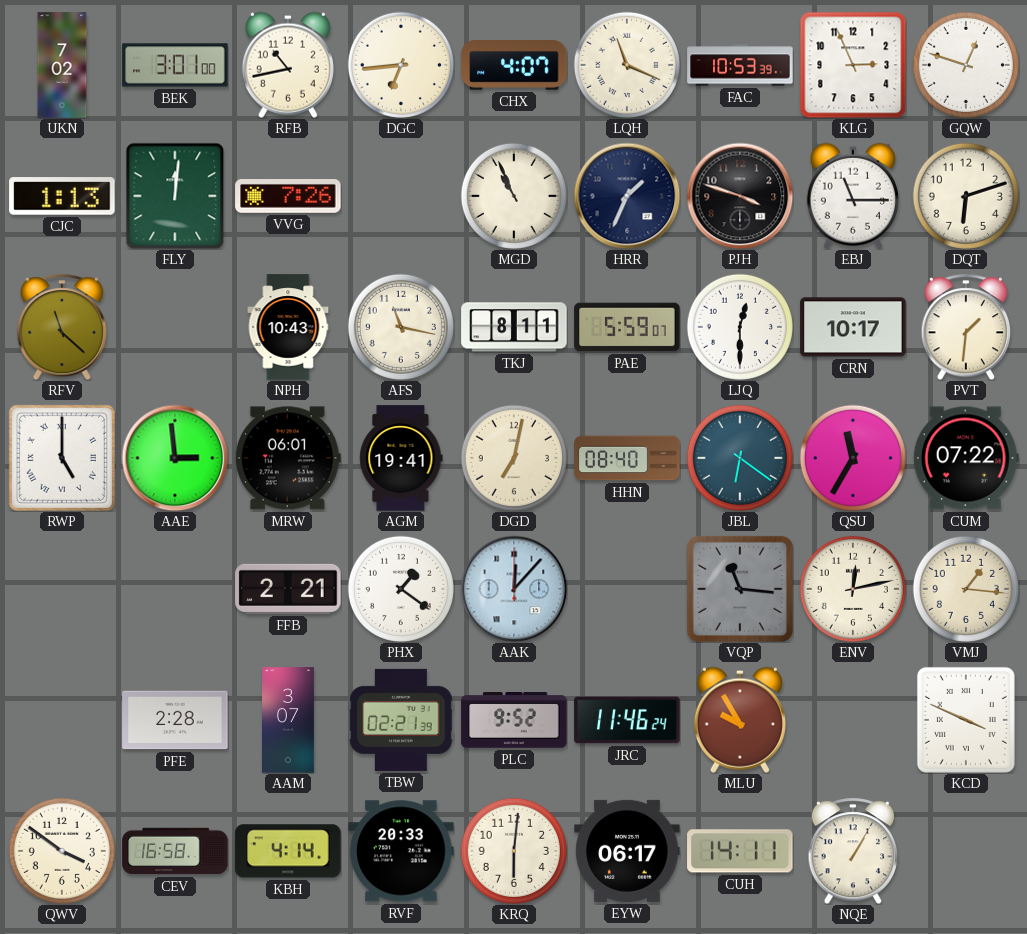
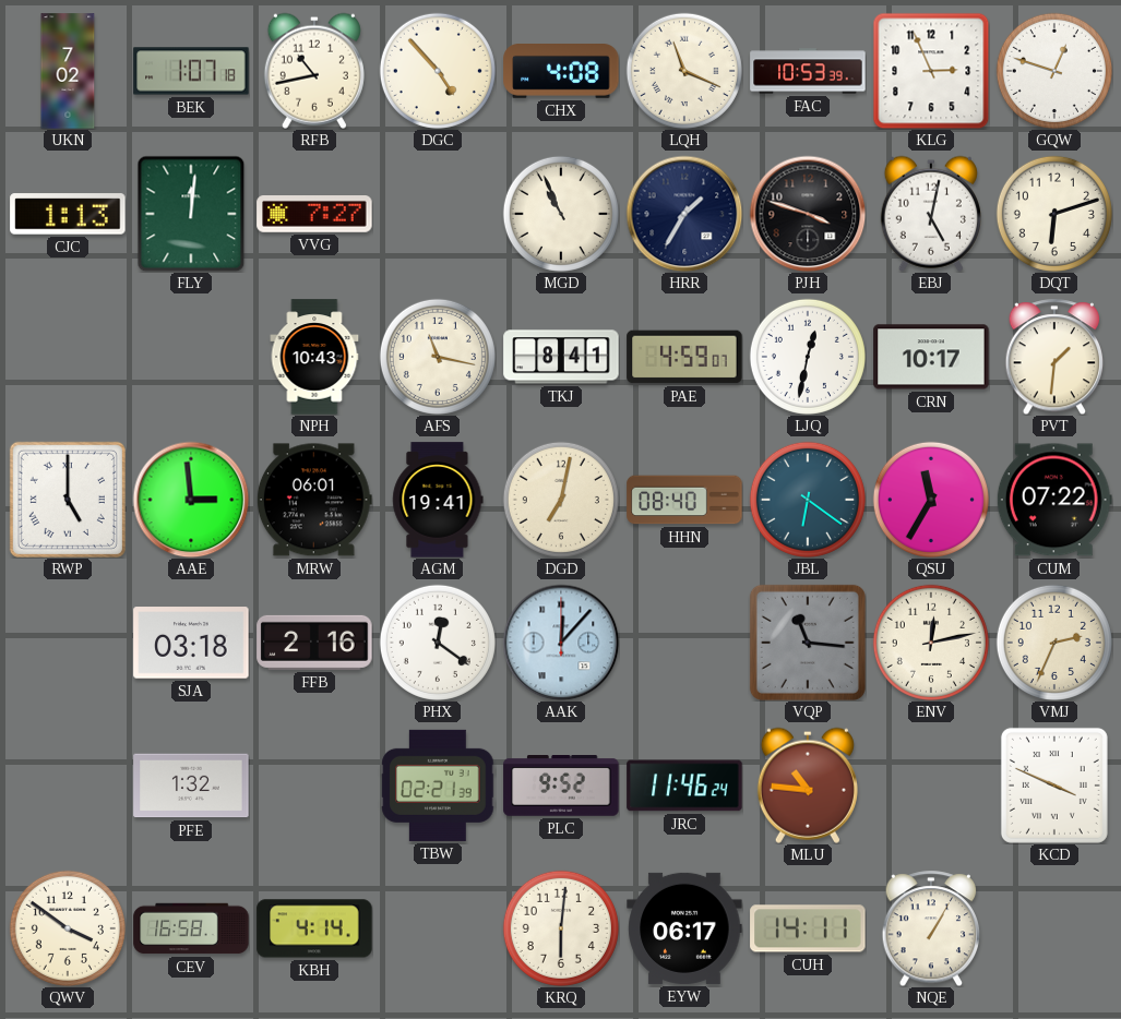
BEK: 3:01 -> 1:07 (191, 71)
DGC: 6:44 -> 4:53 (438, 71)
CHX: 4:07 -> 4:08 (561, 72)
VVG: 7:26 -> 7:27 (314, 215)
HRR: 1:34 -> 1:35 (684, 214)
EBJ: 11:15 -> 5:02 (931, 214)
RFV: 11:22 -> none (62, 327)
TKJ: 8:11 -> 8:41 (561, 357)
PAE: 5:59 -> 4:59 (684, 357)
LJQ: 12:30 -> 12:32 (808, 357)
SJA: none -> 03:18 (191, 643)
FFB: 2:21 -> 2:16 (314, 643)
PHX: 1:21 -> 12:21 (438, 643)
VMJ: 1:16 -> 2:34 (1054, 643)
PFE: 2:28 -> 1:32 (191, 786)
AAM: 3:07 -> none (289, 720)
MLU: 9:55 -> 10:46 (808, 786)
RVF: 20:33 -> none (401, 851)
